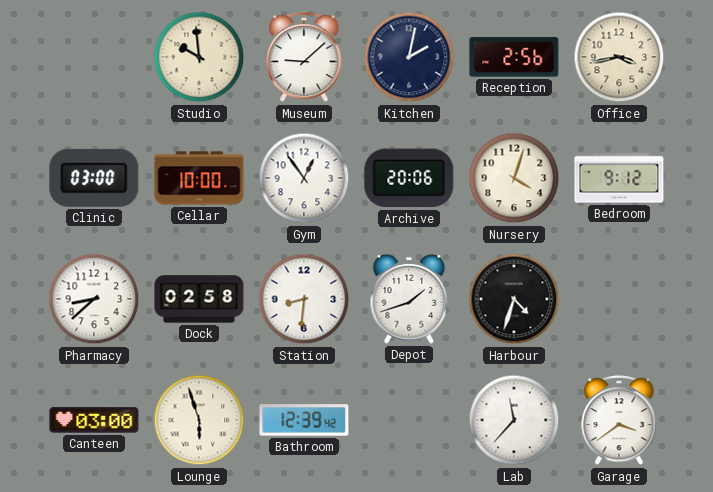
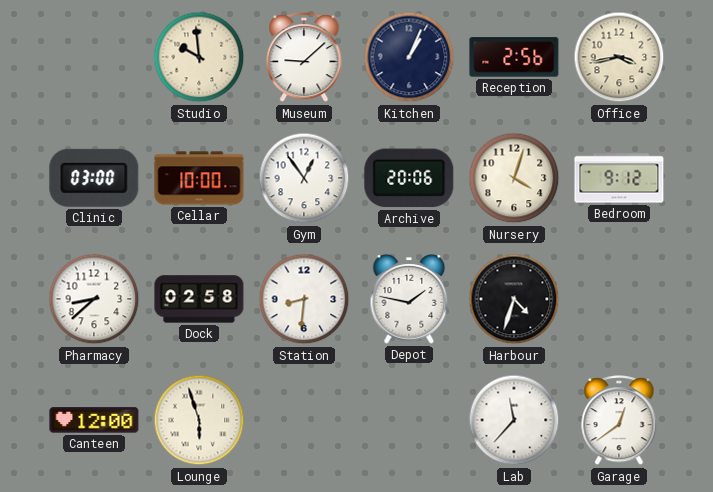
Kitchen: 2:02 -> 1:04 (409, 57)
Depot: 1:42 -> 1:47 (409, 299)
Canteen: 03:00 -> 12:00 (94, 420)
Bathroom: 12:39 -> none (304, 420)
Garage: 3:39 -> 12:39 (619, 421)
